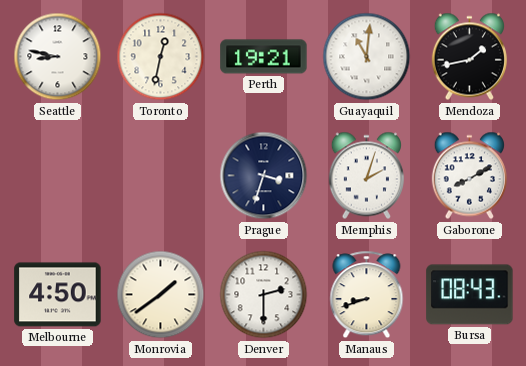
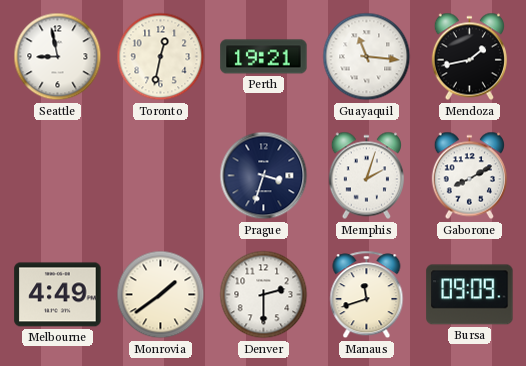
Seattle: 8:47 -> 8:58 (58, 57)
Guayaquil: 11:01 -> 11:16 (367, 57)
Melbourne: 4:50 -> 4:49 (58, 295)
Manaus: 8:42 -> 11:42 (367, 295)
Bursa: 08:43 -> 09:09 (470, 295)
